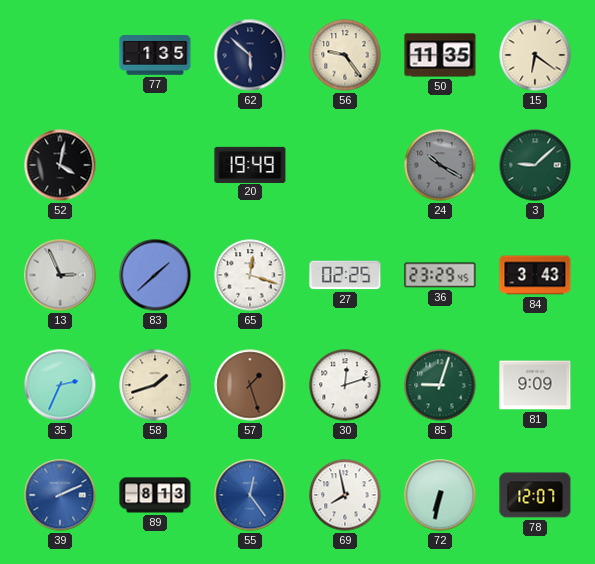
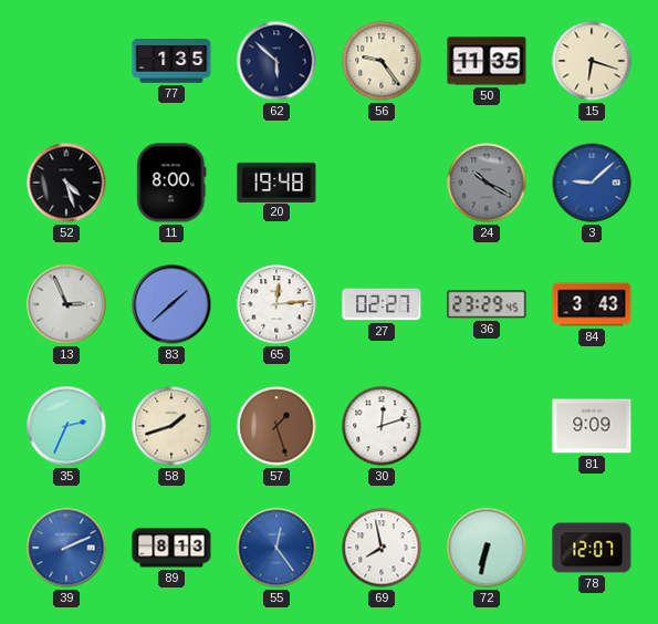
15: 6:21 -> 6:18 (592, 61)
52: 4:02 -> 4:27 (66, 183)
11: none -> 8:00 (171, 183)
20: 19:49 -> 19:48 (276, 181)
3 dial: green -> blue (592, 183)
65: 12:18 -> 12:14 (276, 304)
27: 02:25 -> 02:27 (382, 304)
85: 9:03 -> none (440, 385)
